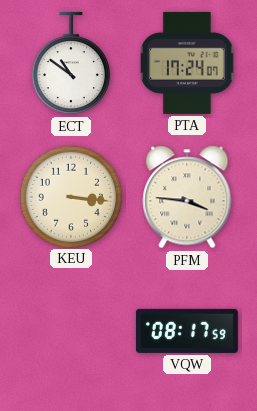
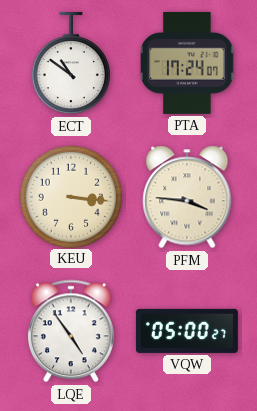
LQE: none -> 4:54 (71, 331)
VQW: 08:17 -> 05:00 (187, 331)
